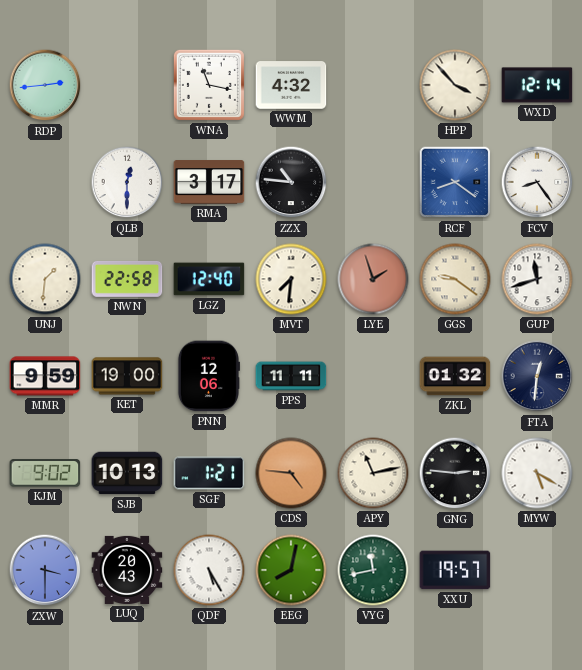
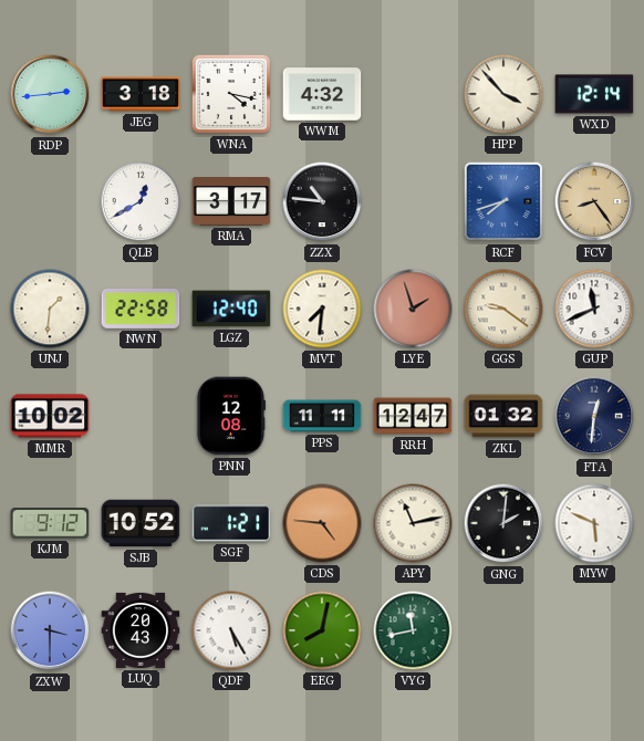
JEG: none -> 3:18 (141, 94)
WNA: 11:17 -> 4:17 (231, 94)
QLB: 12:30 -> 12:40 (141, 201)
RCF: 8:21 -> 7:42 (503, 201)
FCV dial: white -> champagne (594, 201)
GUP: 11:42 -> 11:41 (594, 309)
MMR: 9:59 -> 10:02 (50, 416)
KET: 19:00 -> none (127, 376)
PNN: 12:06 -> 12:08 (230, 416)
RRH: none -> 12:47 (413, 416)
KJM: 9:02 -> 9:12 (50, 523)
SJB: 10:13 -> 10:52 (141, 523)
GNG: 2:46 -> 2:01 (503, 523)
MYW: 5:20 -> 5:49 (594, 523)
XXU: 19:57 -> none (455, 570)
